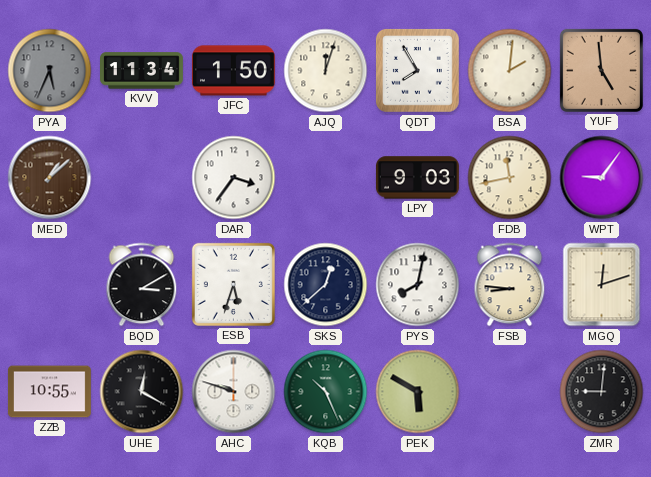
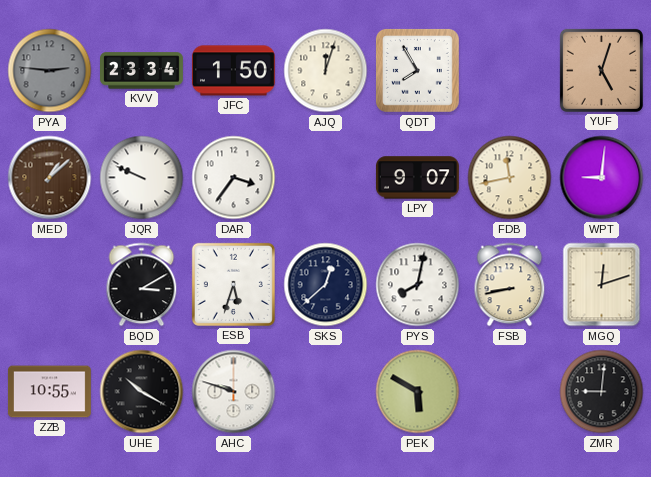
PYA: 5:34 -> 2:46 (50, 71)
KVV: 11:34 -> 23:34 (142, 71)
BSA: 2:01 -> none (510, 71)
YUF: 4:59 -> 5:03 (601, 70)
JQR: none -> 9:49 (142, 178)
LPY: 9:03 -> 9:07 (417, 178)
WPT: 9:06 -> 9:01 (602, 178)
FSB: 8:46 -> 8:43 (510, 285)
UHE: 12:20 -> 10:20 (142, 392)
KQB: 10:26 -> none (326, 392)
